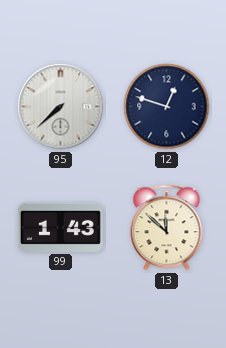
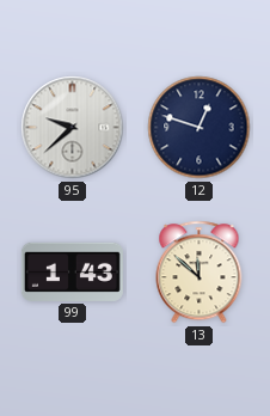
95: 7:38 -> 9:38 (73, 128)
